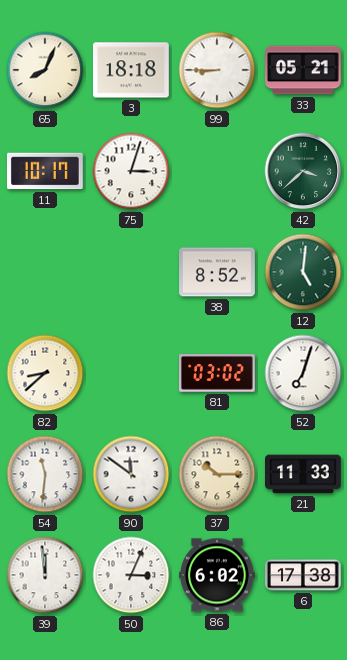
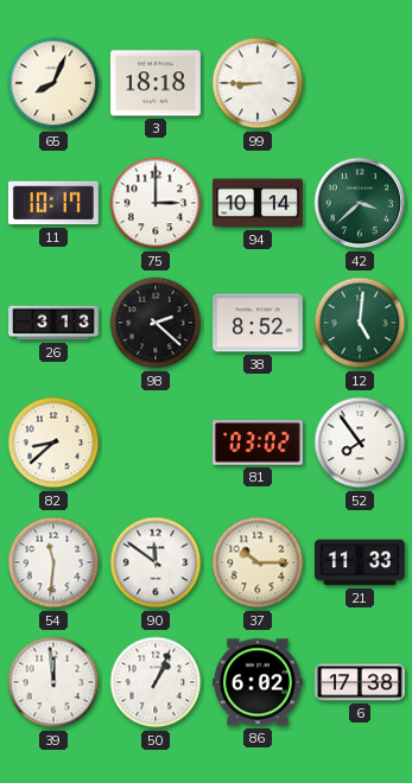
33: 05:21 -> none (304, 70)
75: 3:03 -> 3:00 (156, 203)
94: none -> 10:14 (259, 203)
26: none -> 3:13 (53, 323)
98: none -> 2:22 (156, 323)
52: 7:03 -> 7:54 (360, 443)
50: 3:04 -> 1:04 (156, 682)
